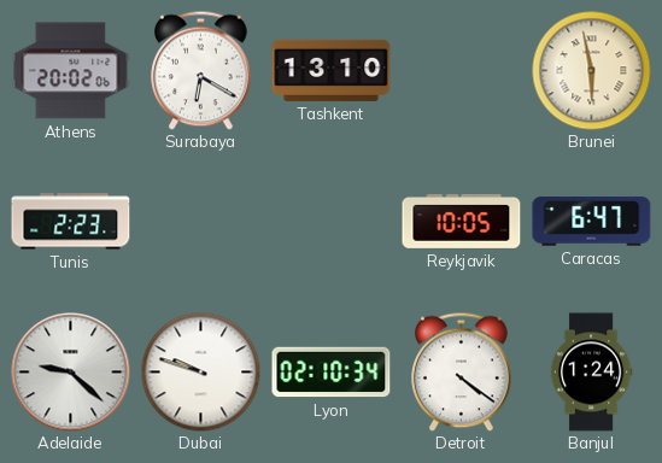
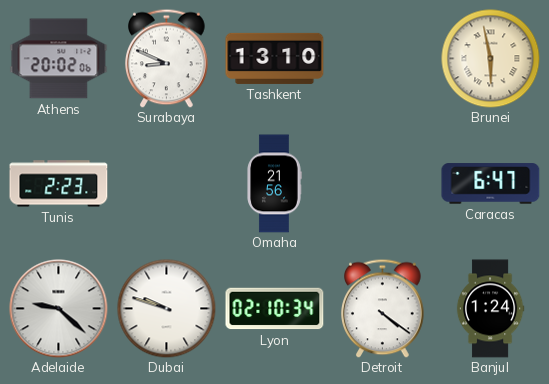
Surabaya: 6:20 -> 8:49 (167, 58)
Omaha: none -> 21:56 (274, 184)
Reykjavik: 10:05 -> none (462, 222)
